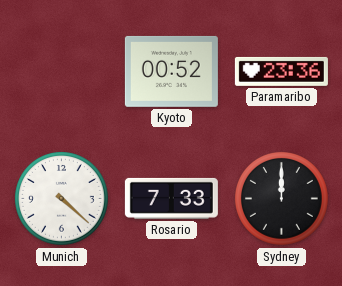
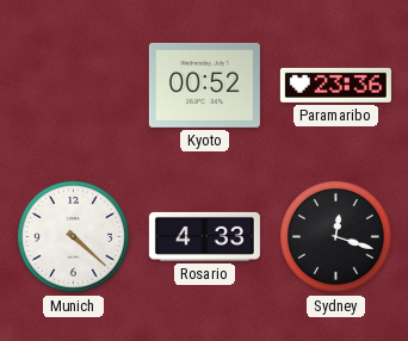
Rosario: 7:33 -> 4:33 (204, 236)
Sydney: 12:00 -> 12:18 (336, 237)
